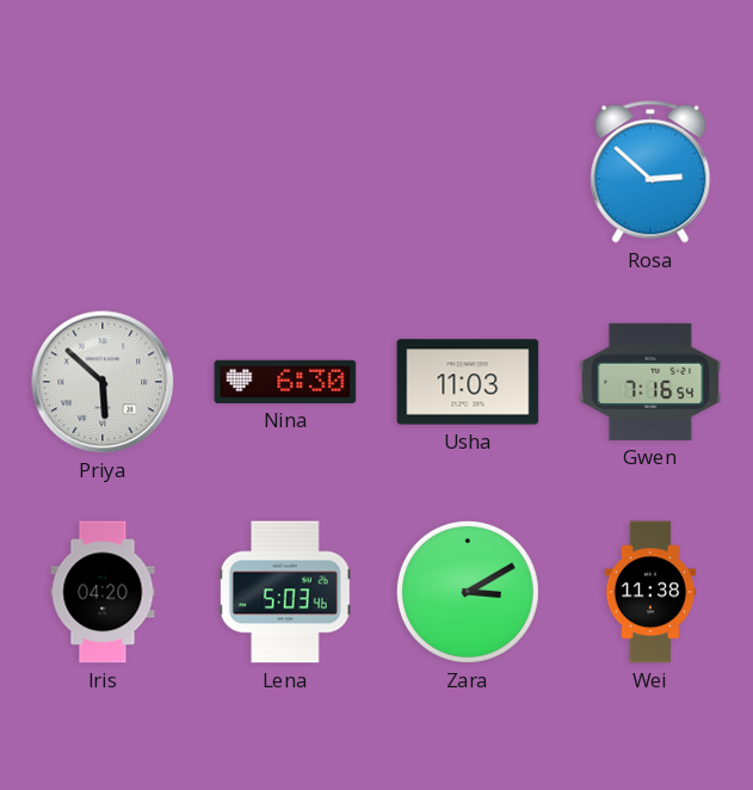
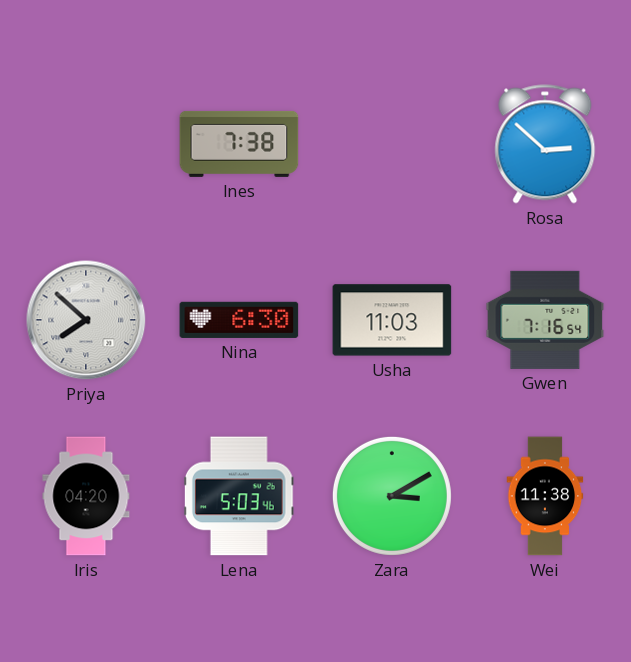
Ines: none -> 7:38 (239, 144)
Priya: 5:52 -> 7:52 (86, 320)
